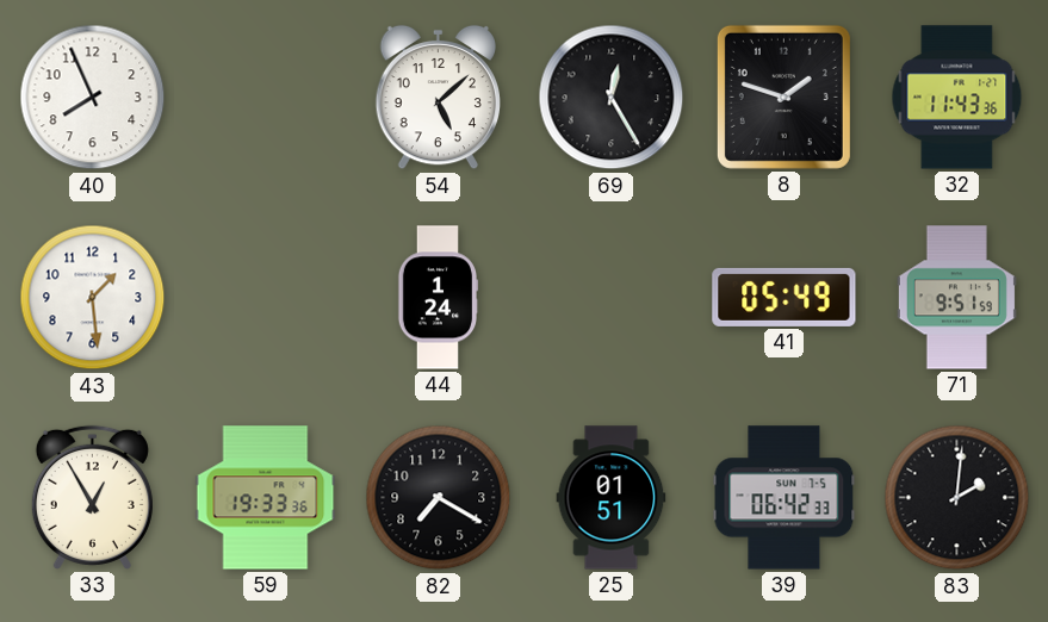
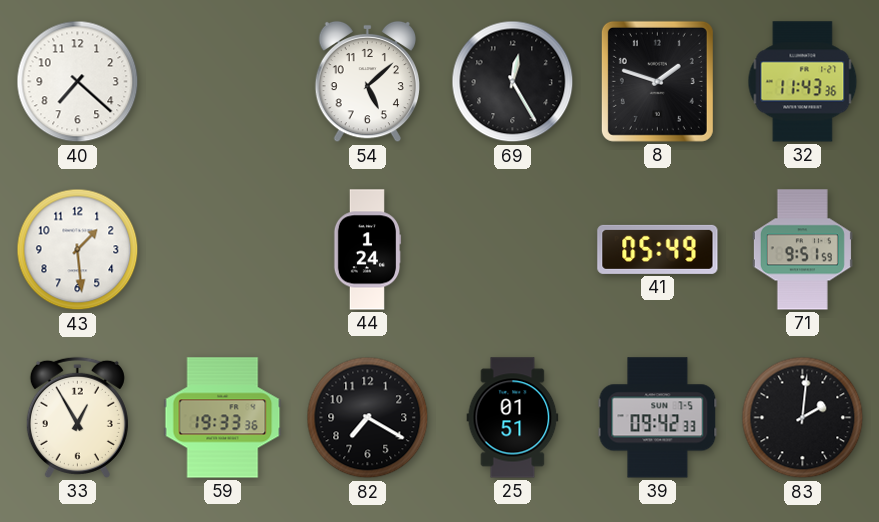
40: 7:56 -> 7:22 (78, 82)
39: 06:42 -> 09:42 (658, 418)
